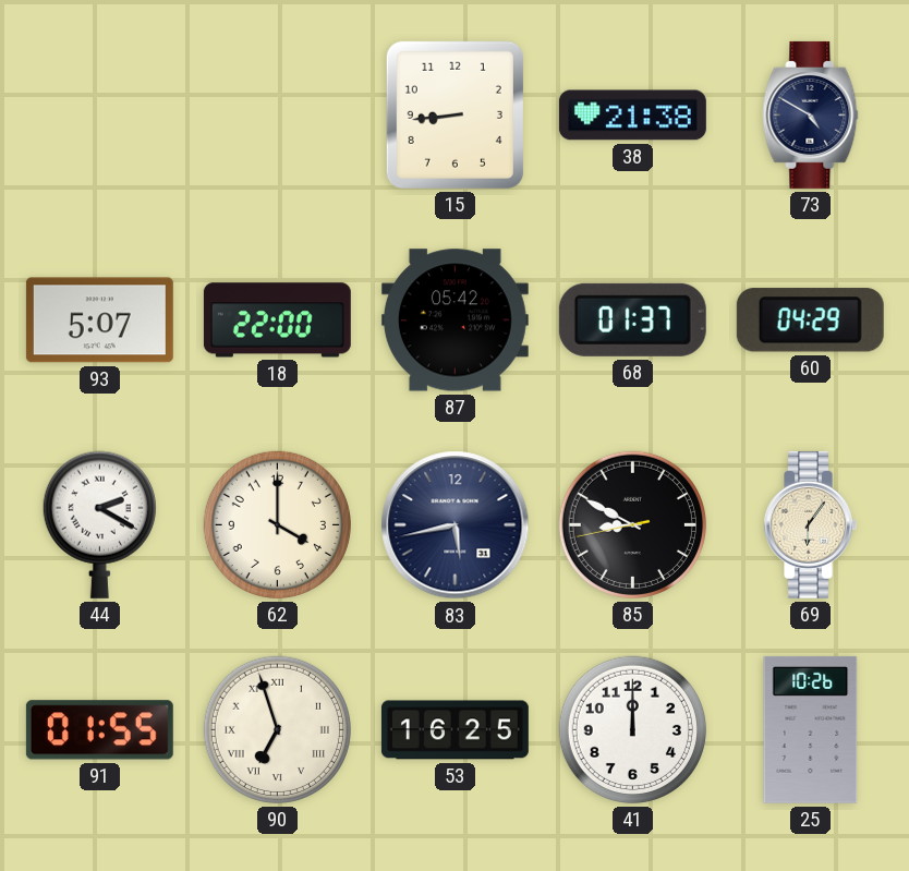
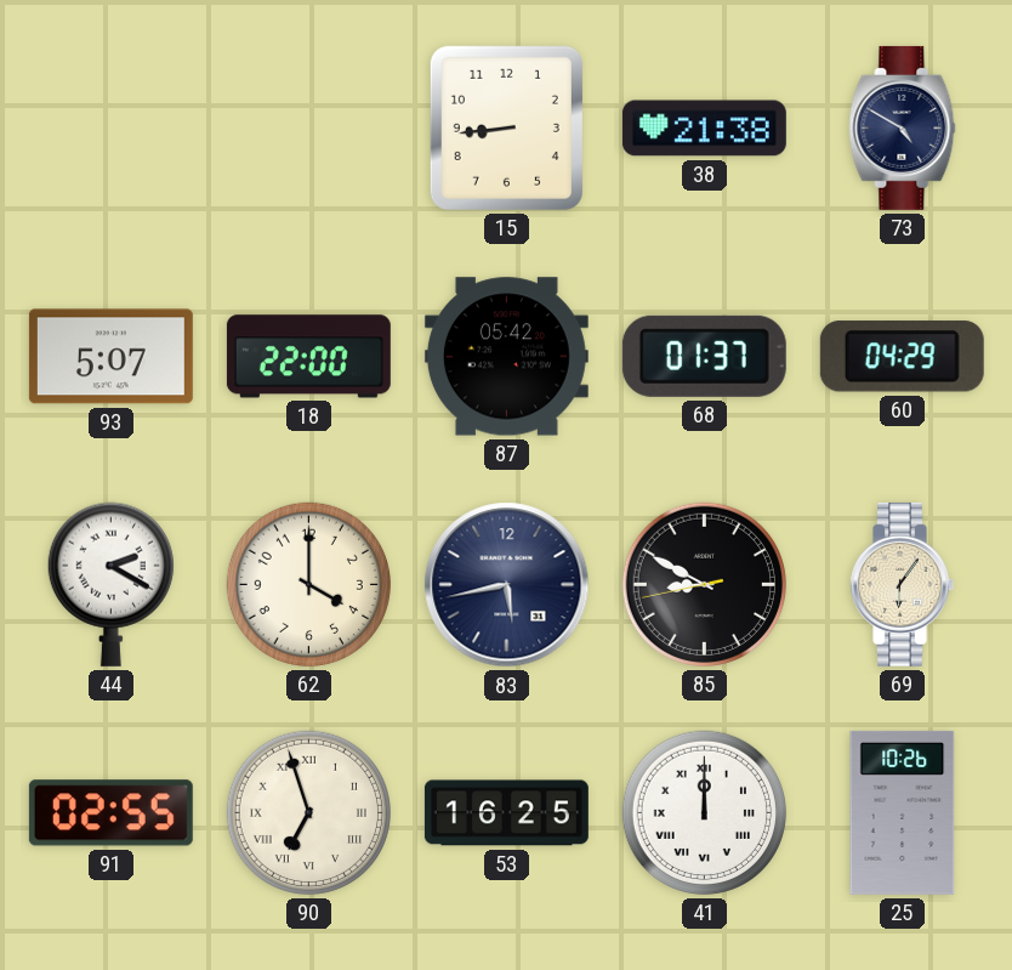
91: 01:55 -> 02:55 (110, 813)
41 numerals: Arabic -> Roman (704, 812)
